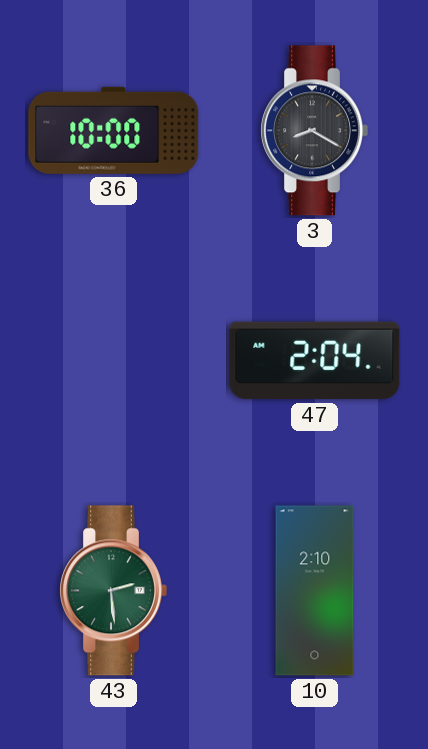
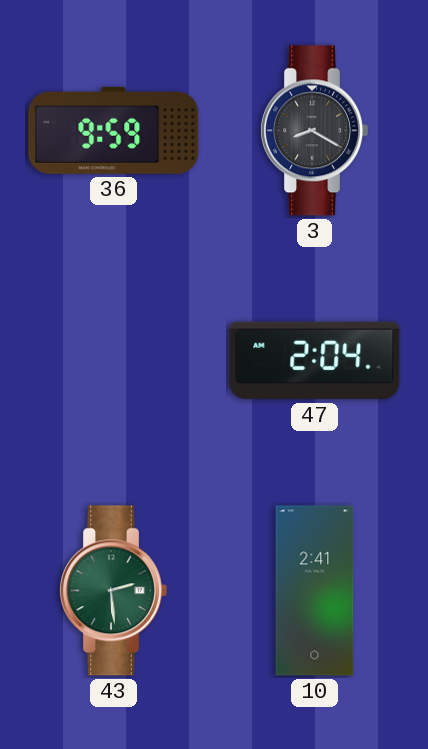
36: 10:00 -> 9:59 (114, 130)
10: 2:10 -> 2:41 (315, 591)
